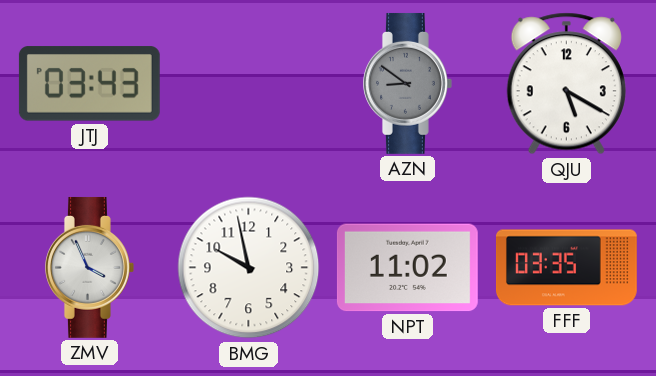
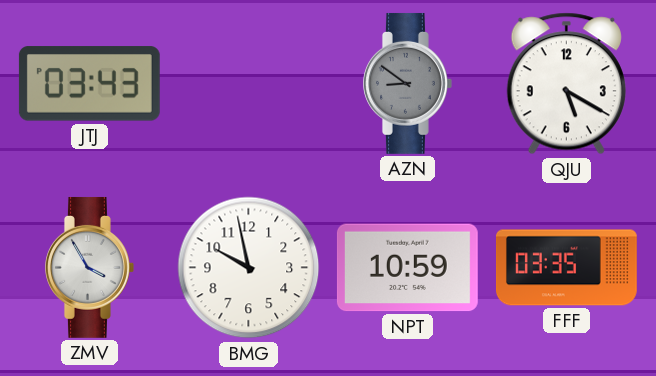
ZMV: 3:56 -> 3:55 (90, 267)
NPT: 11:02 -> 10:59 (407, 268)
